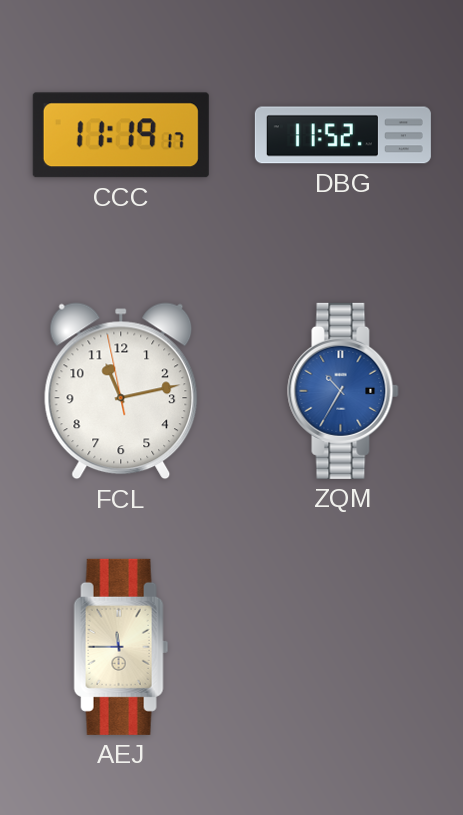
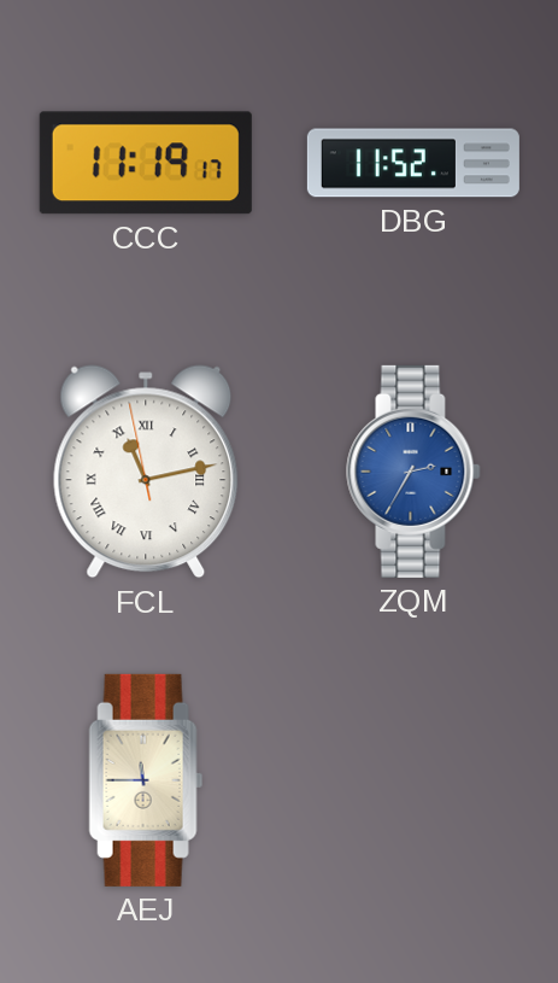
FCL numerals: Arabic -> Roman (146, 472)
ZQM: 10:35 -> 2:35 (413, 472)
